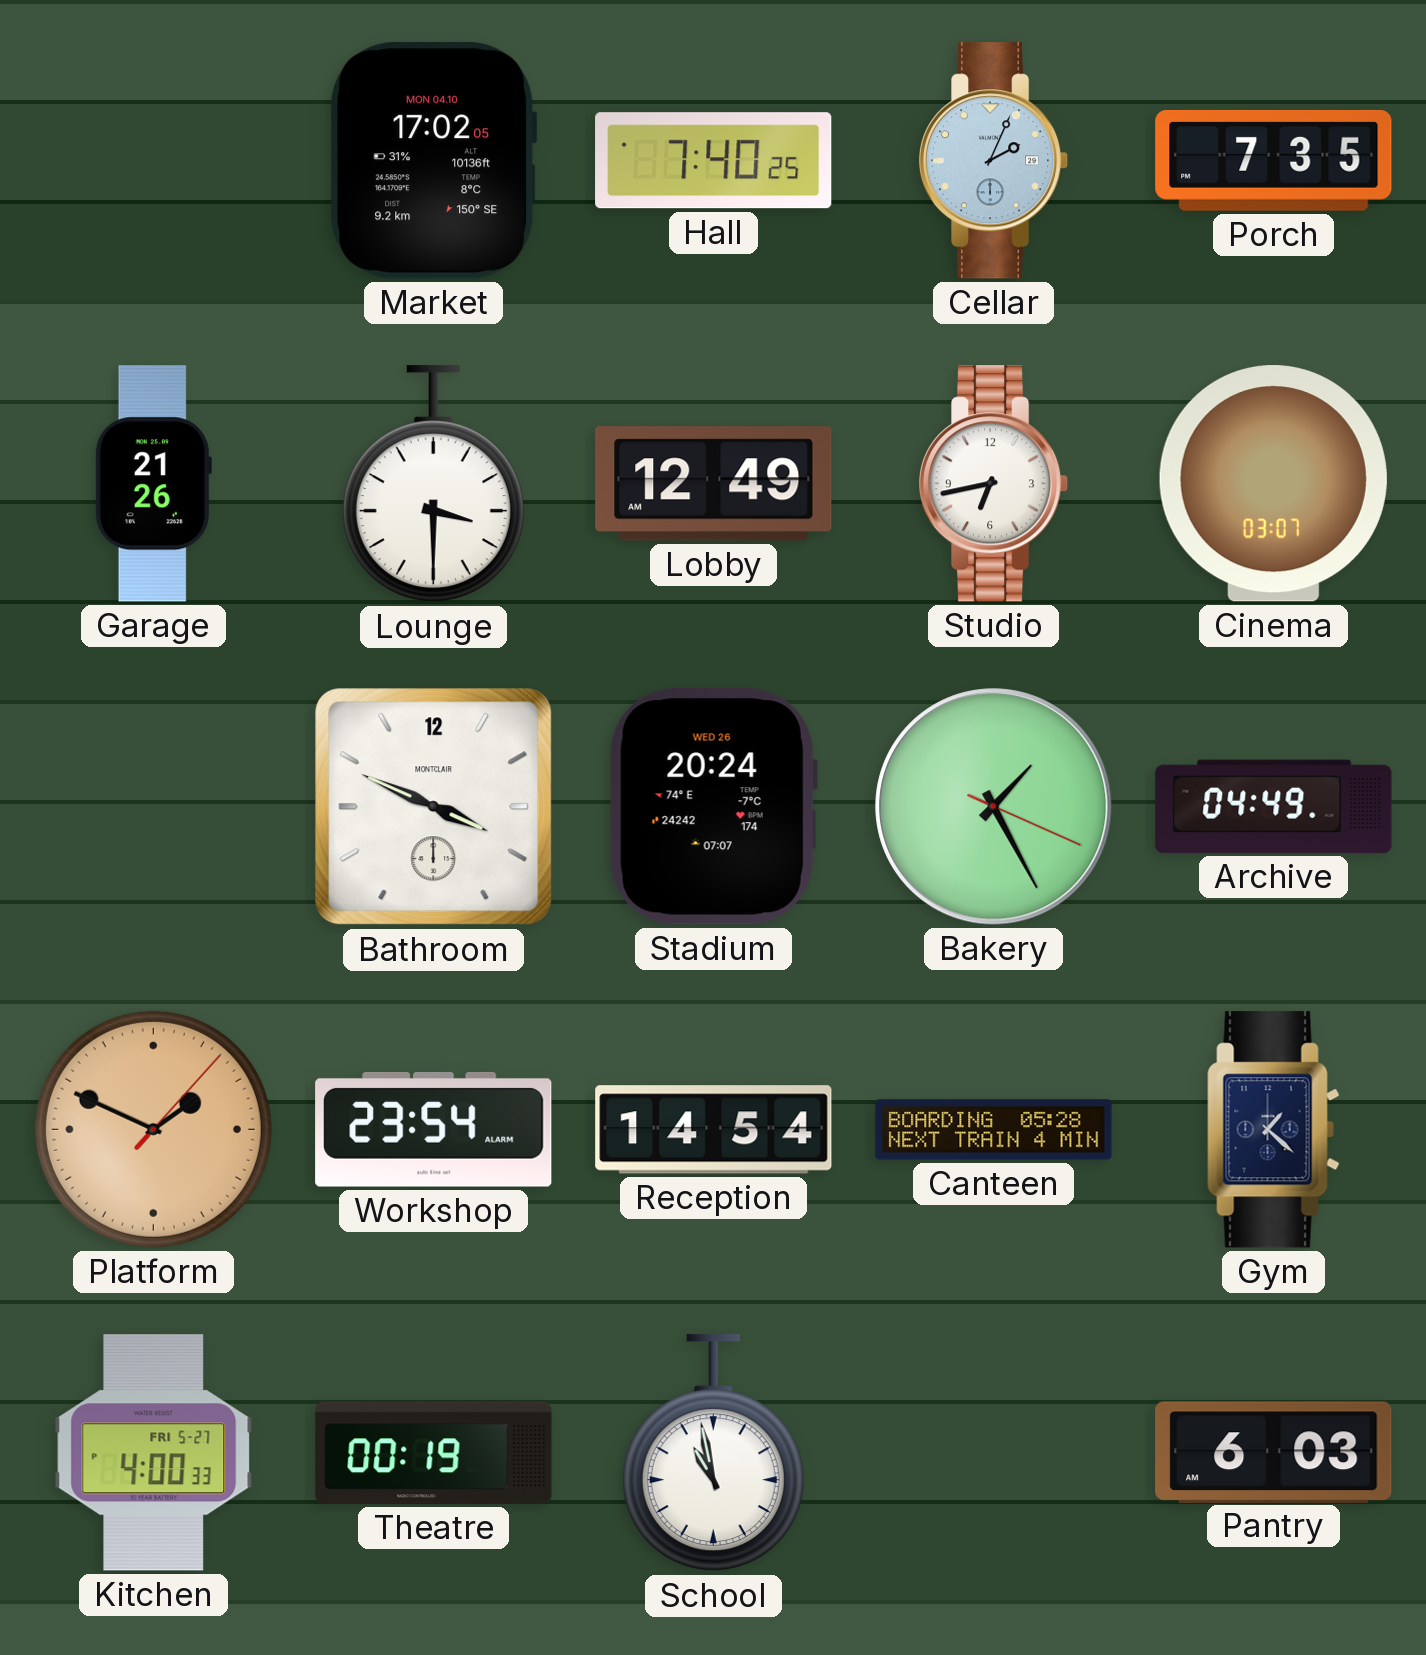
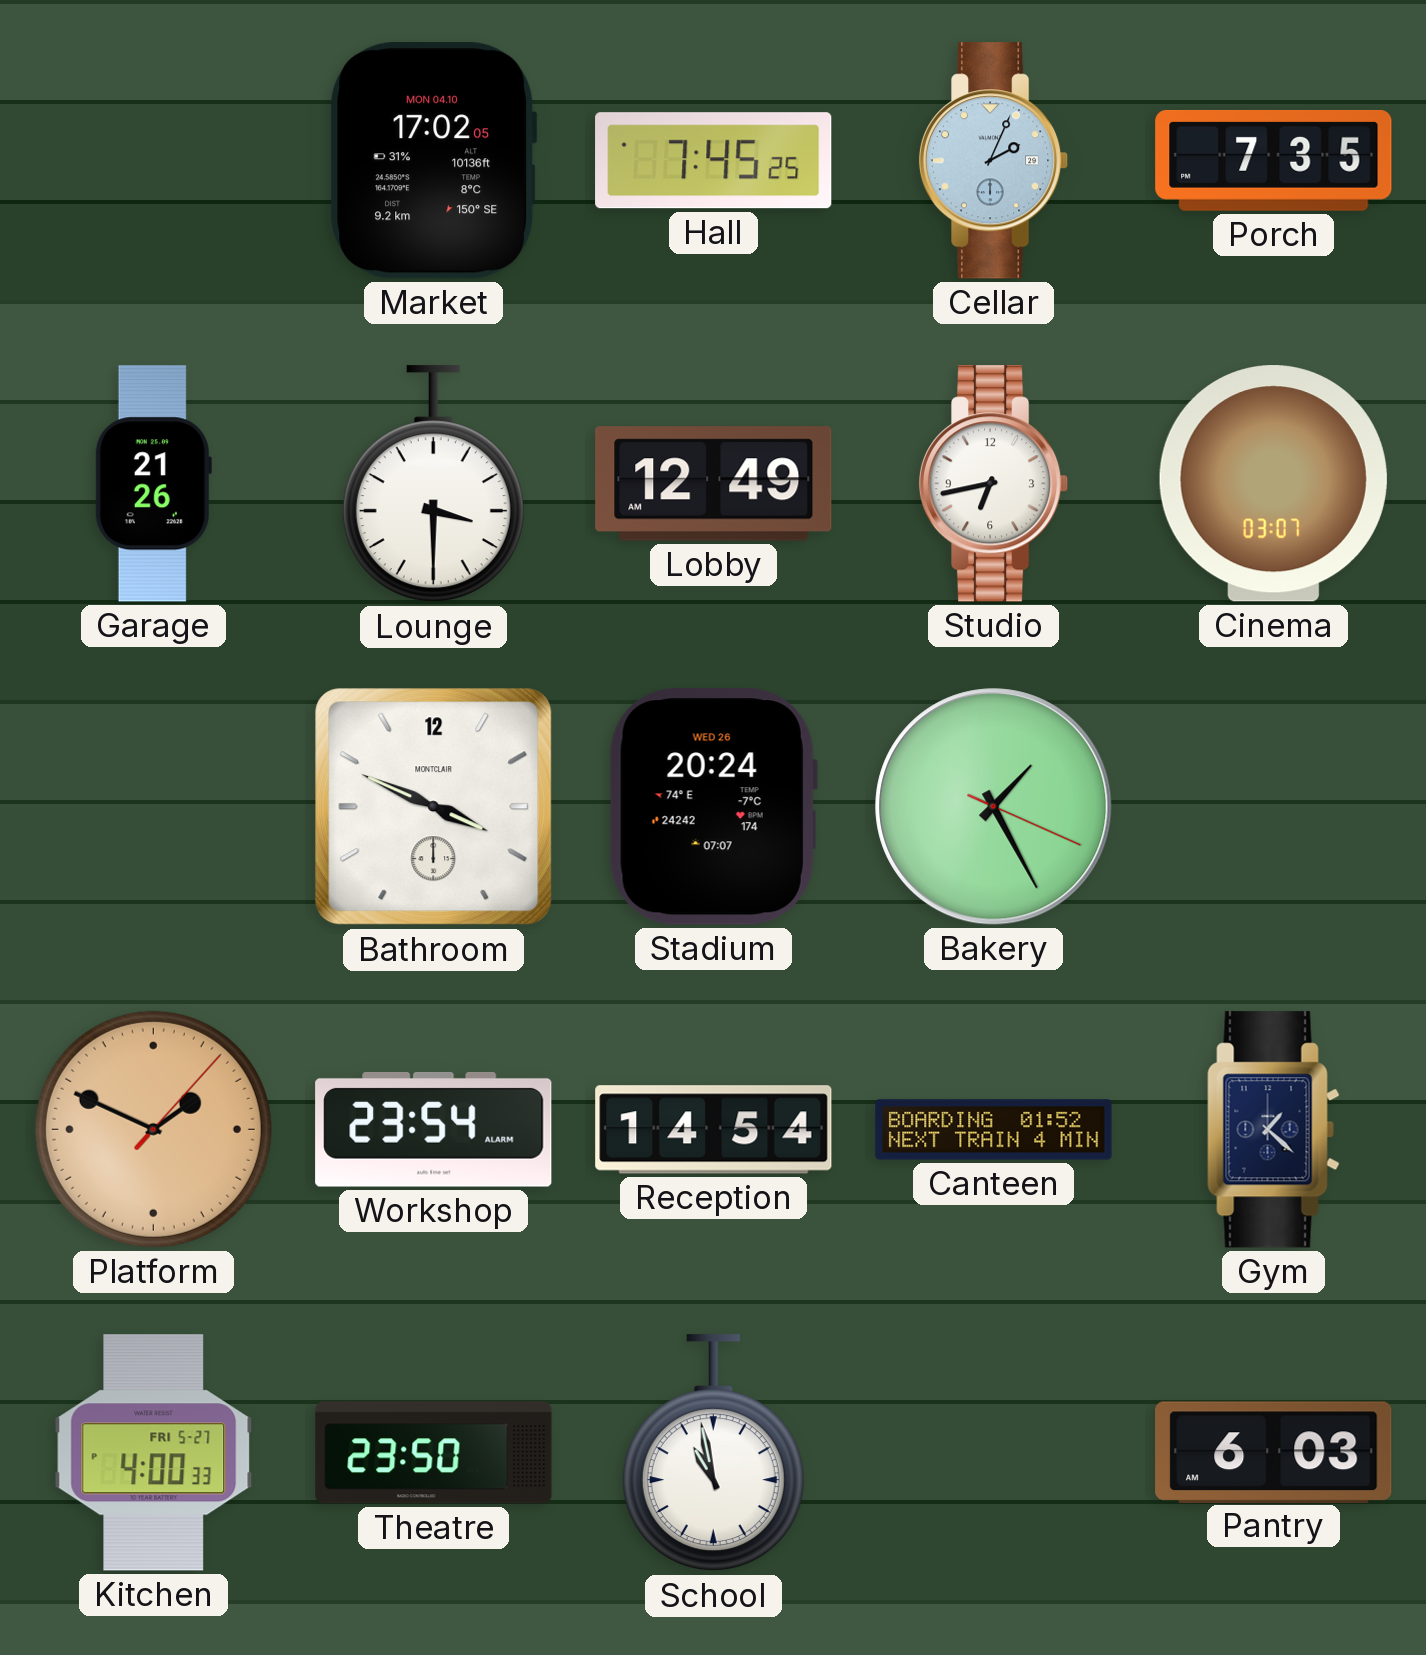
Hall: 7:40 -> 7:45 (714, 161)
Archive: 04:49 -> none (1274, 806)
Canteen: 05:28 -> 01:52 (994, 1130)
Theatre: 00:19 -> 23:50 (434, 1453)
